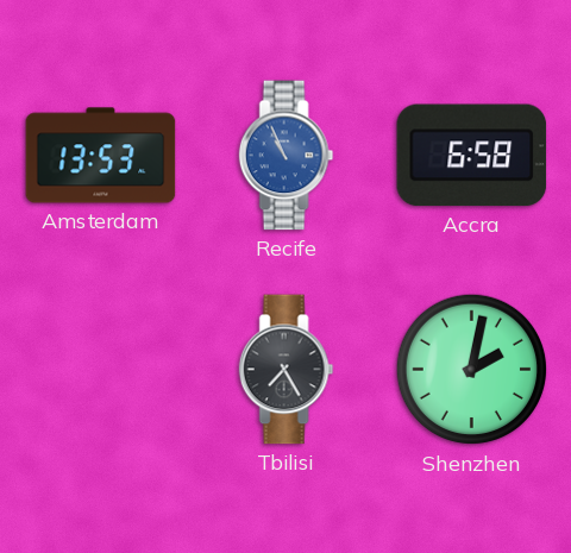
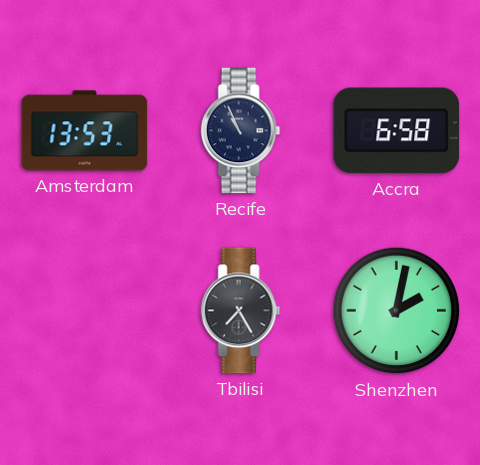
Recife dial: blue -> navy (241, 131)
